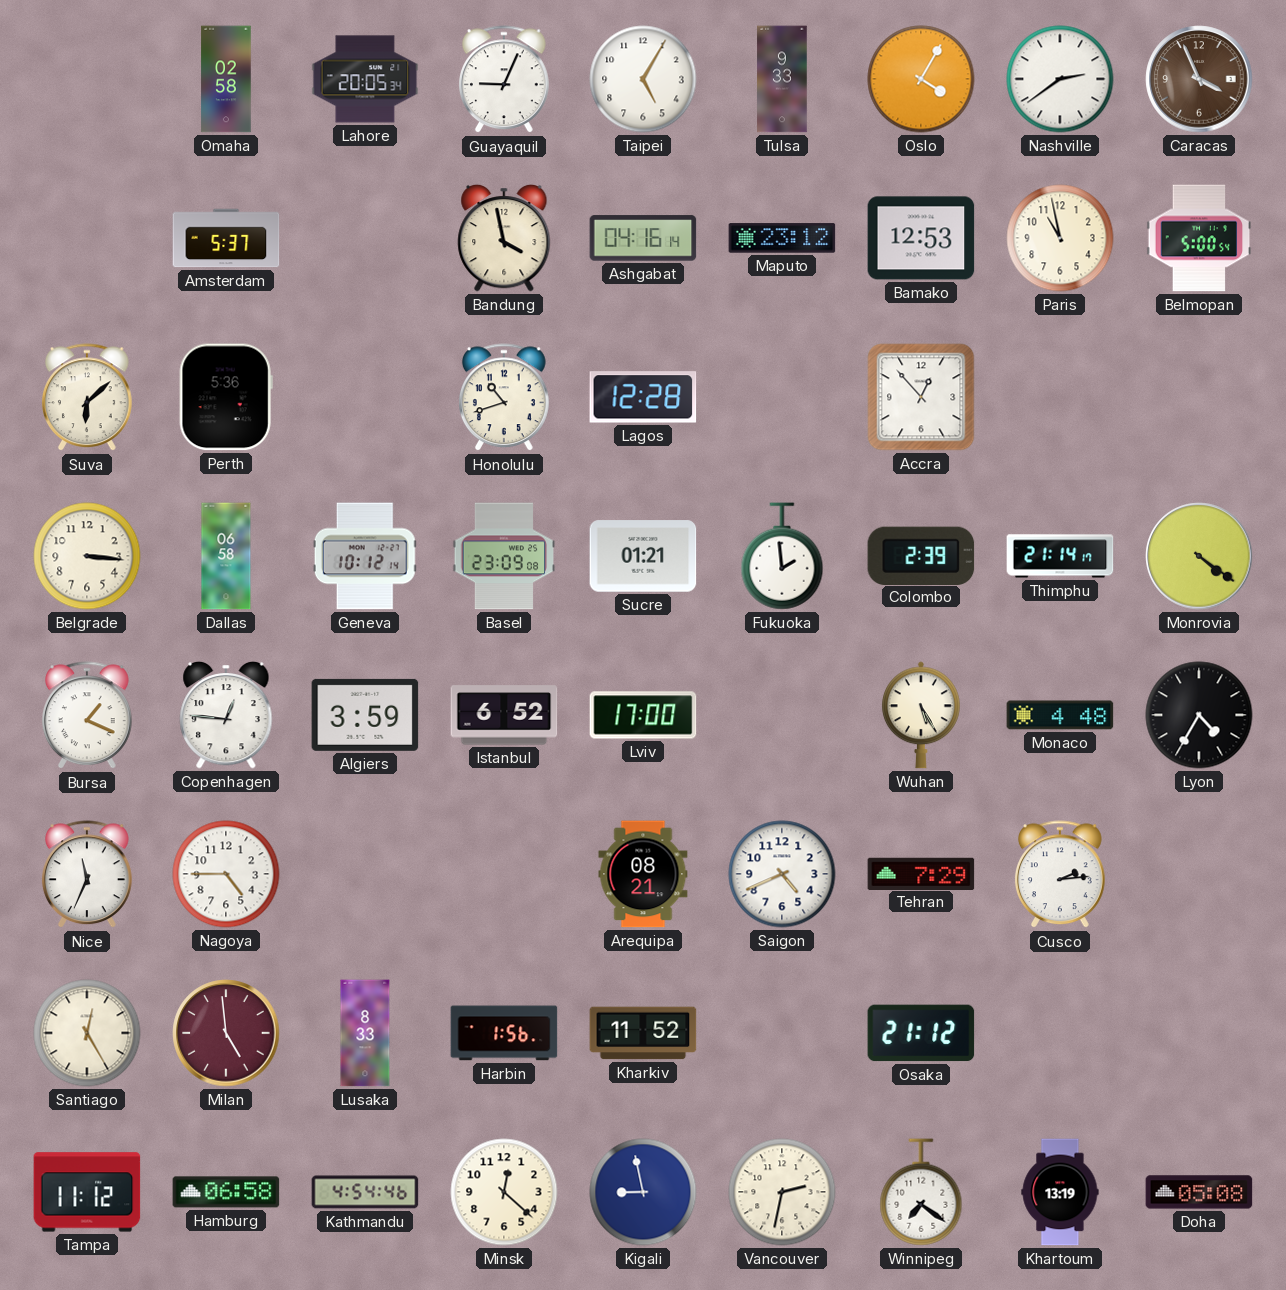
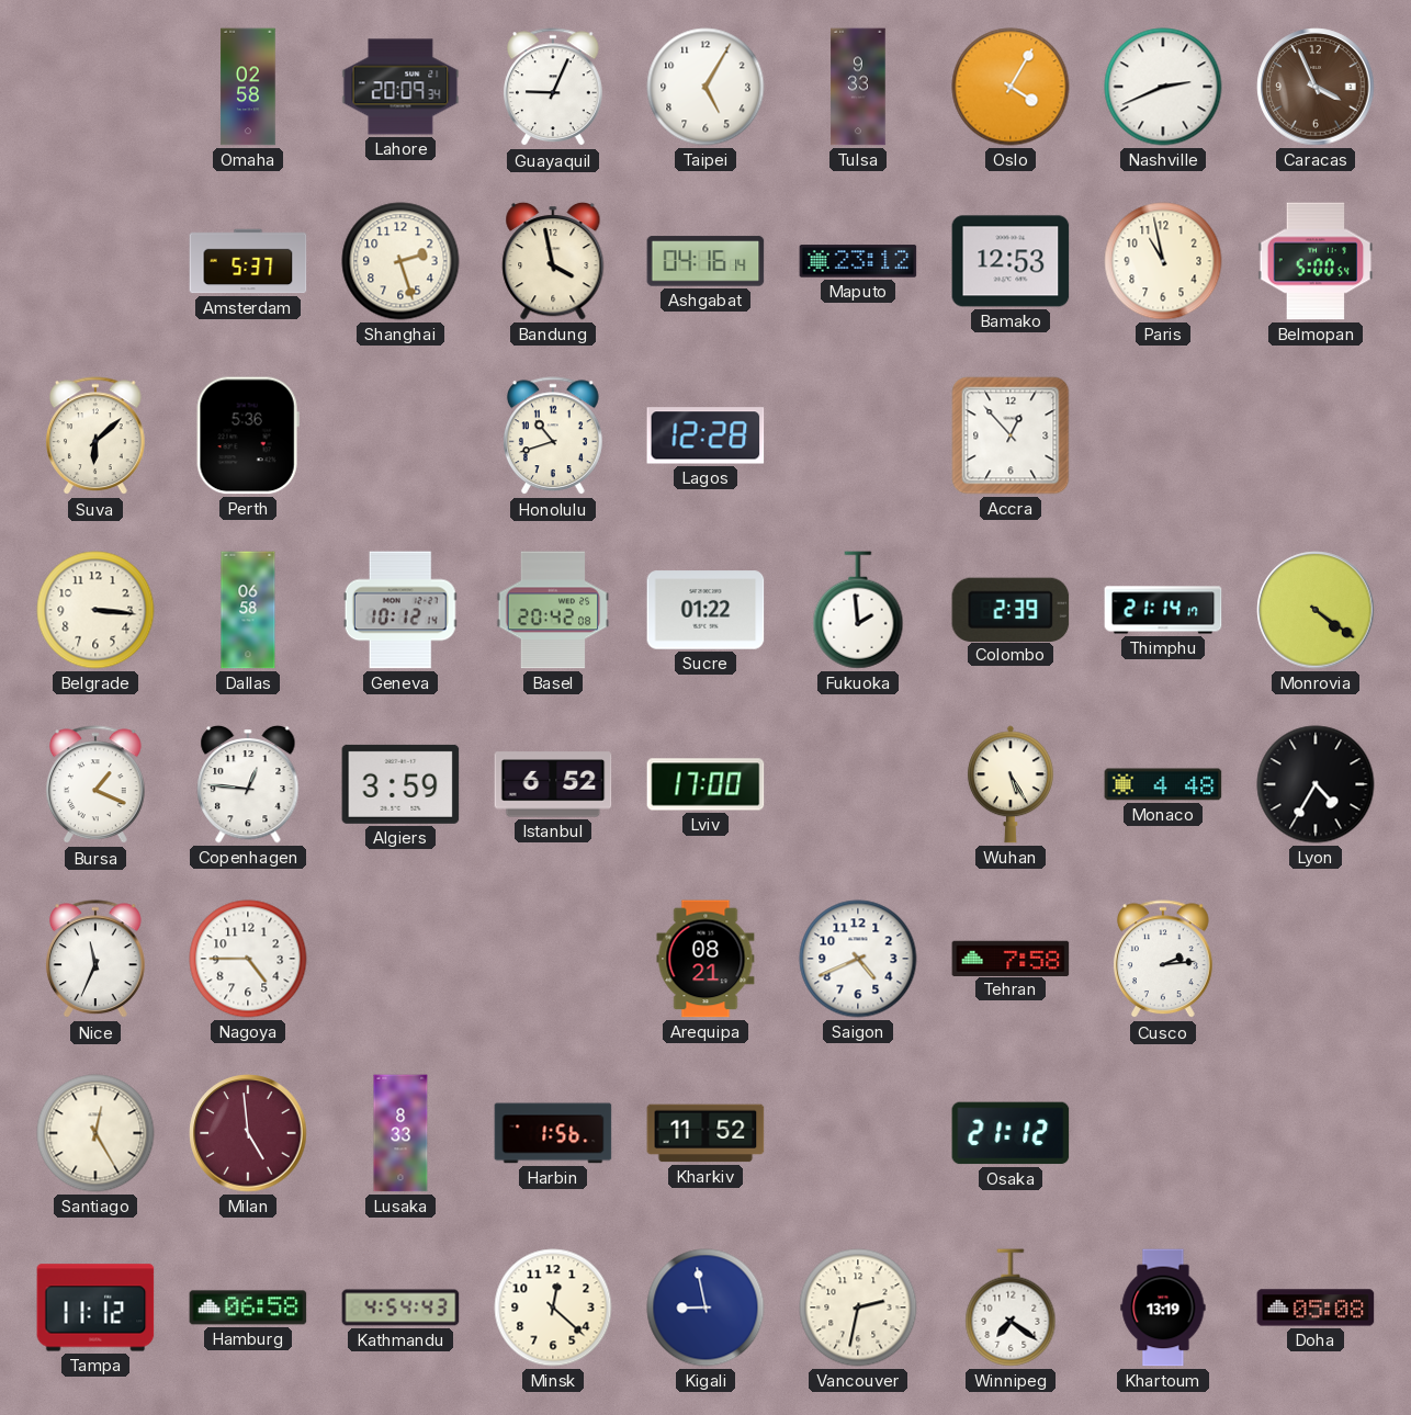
Lahore: 20:05 -> 20:09 (400, 87)
Nashville: 2:39 -> 2:41 (1163, 87)
Shanghai: none -> 2:27 (400, 261)
Basel: 23:09 -> 20:42 (553, 610)
Sucre: 01:21 -> 01:22 (705, 610)
Tehran: 7:29 -> 7:58 (1011, 958)
Kathmandu: 4:54:46 -> 4:54:43 (400, 1308)
